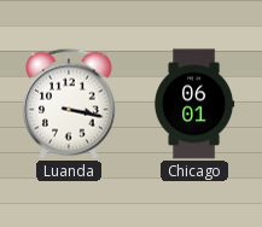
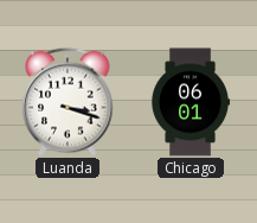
Luanda: 3:17 -> 3:18 (69, 102)
